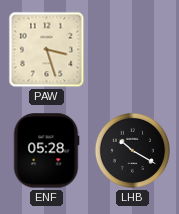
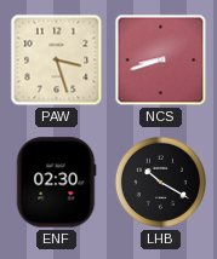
NCS: none -> 8:42 (161, 61)
ENF: 05:28 -> 02:30 (56, 183)
